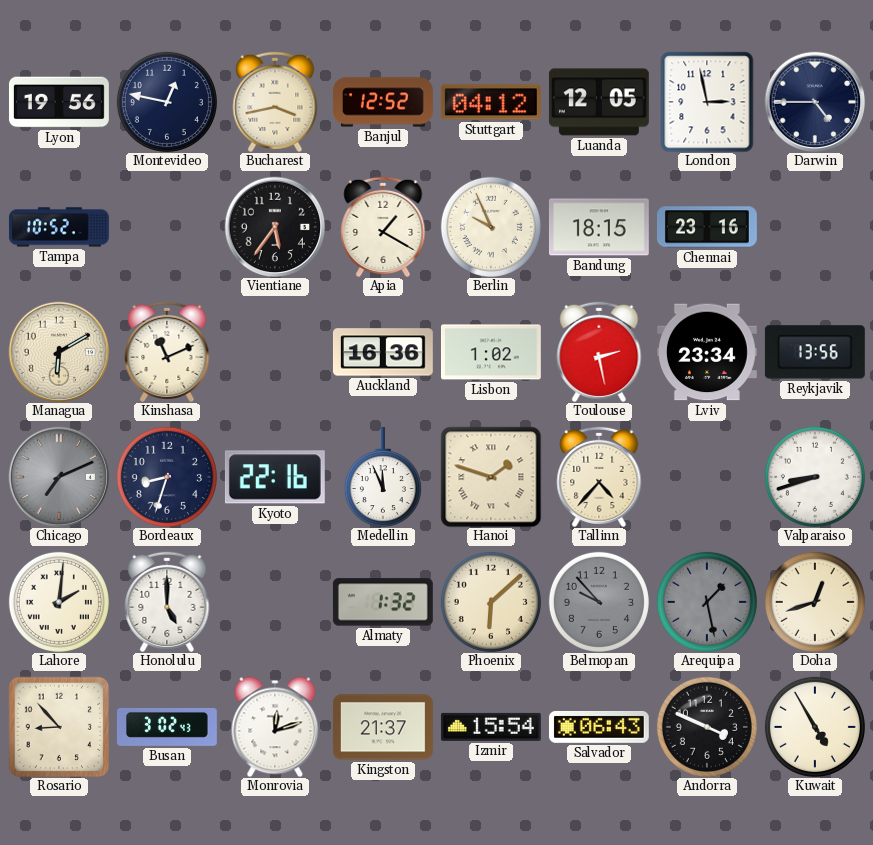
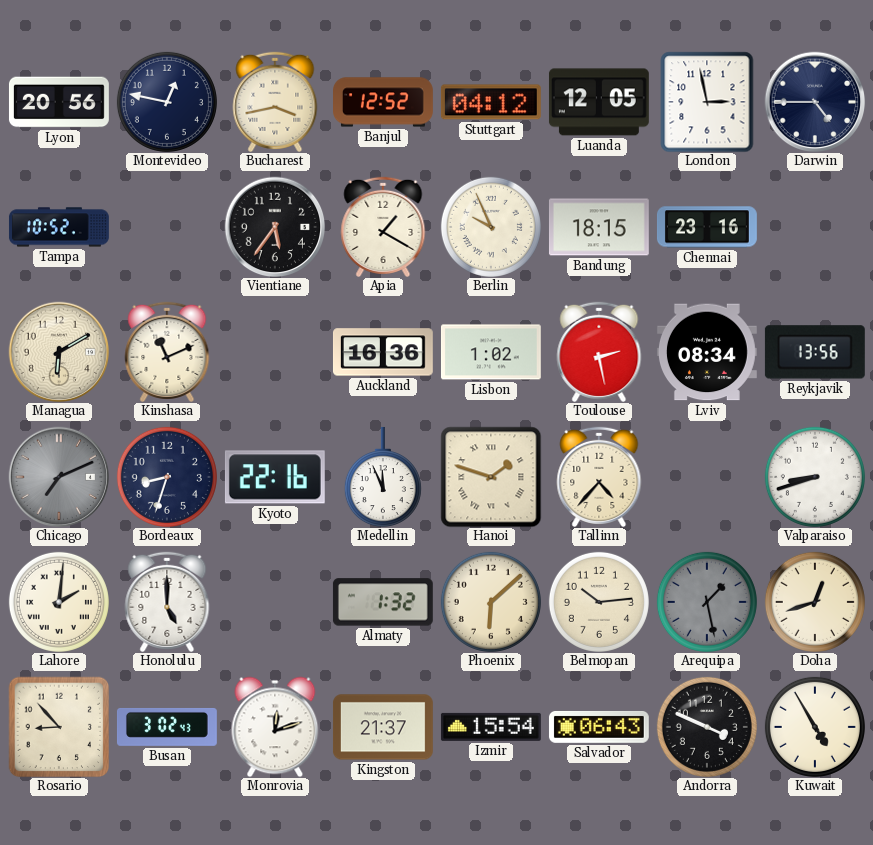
Lyon: 19:56 -> 20:56 (59, 102)
Lviv: 23:34 -> 08:34 (707, 352)
Belmopan: 9:53 -> 10:14 (599, 602)
Belmopan dial: grey -> cream (599, 602)
